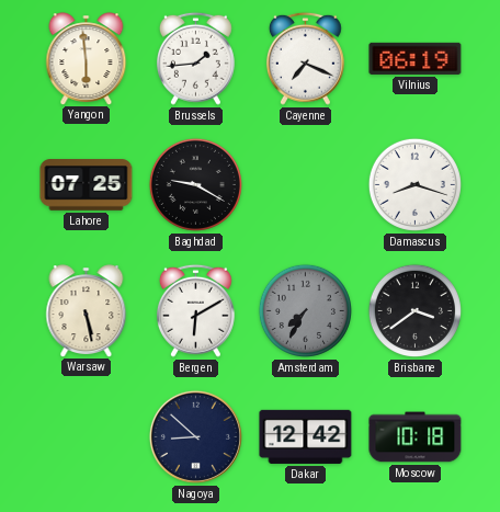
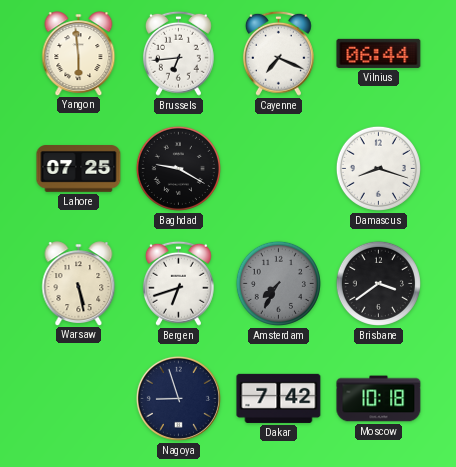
Brussels: 1:44 -> 6:44 (178, 53)
Vilnius: 06:19 -> 06:44 (379, 53)
Bergen: 6:10 -> 6:42 (178, 283)
Nagoya: 8:52 -> 8:57 (178, 398)
Dakar: 12:42 -> 7:42 (279, 398)
